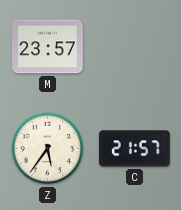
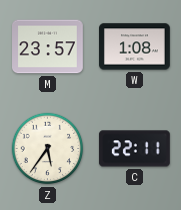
W: none -> 1:08 (135, 47)
C: 21:57 -> 22:11 (135, 149)
